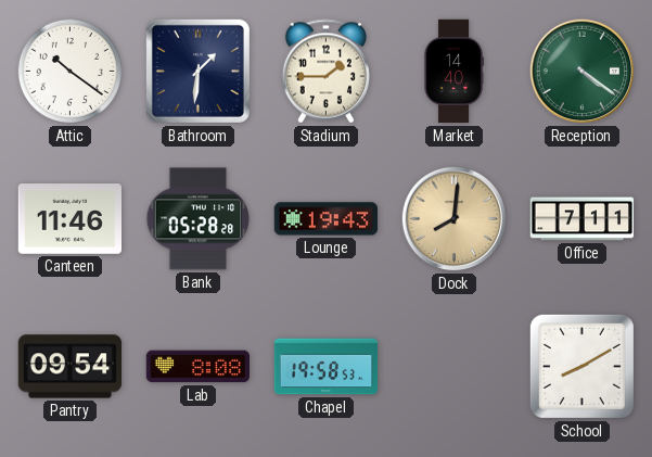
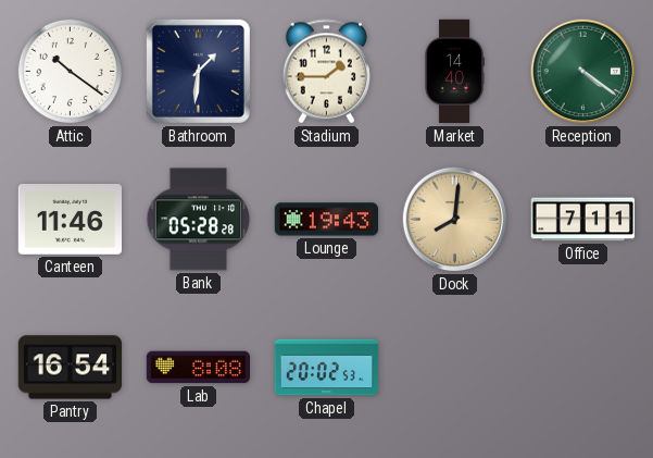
Pantry: 09:54 -> 16:54 (71, 368)
Chapel: 19:58 -> 20:02 (327, 368)
School: 8:10 -> none (581, 366)
